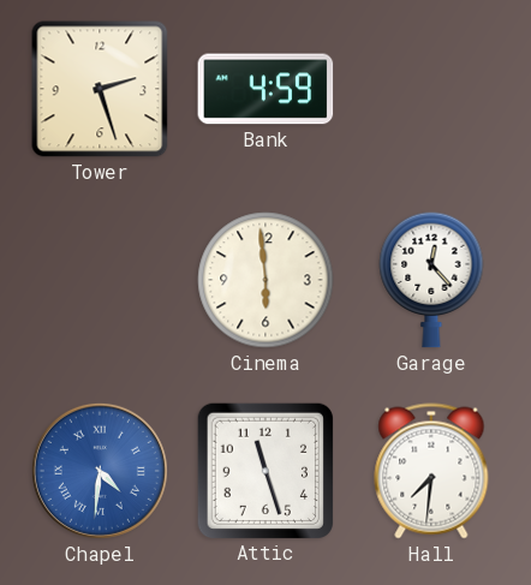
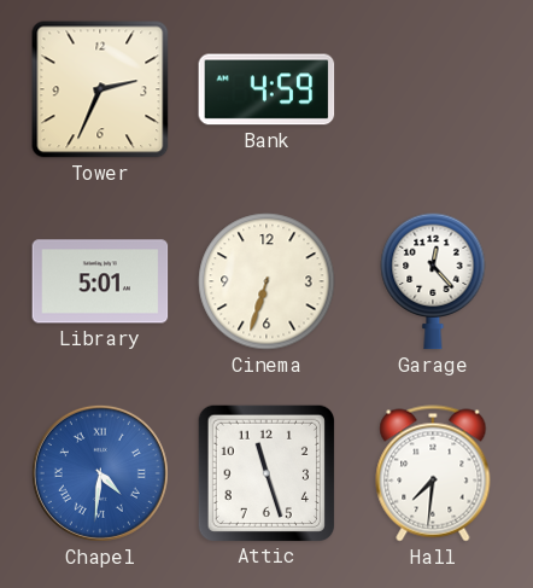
Tower: 2:27 -> 2:34 (100, 89)
Library: none -> 5:01 (100, 281)
Cinema: 5:59 -> 6:33 (266, 281)
